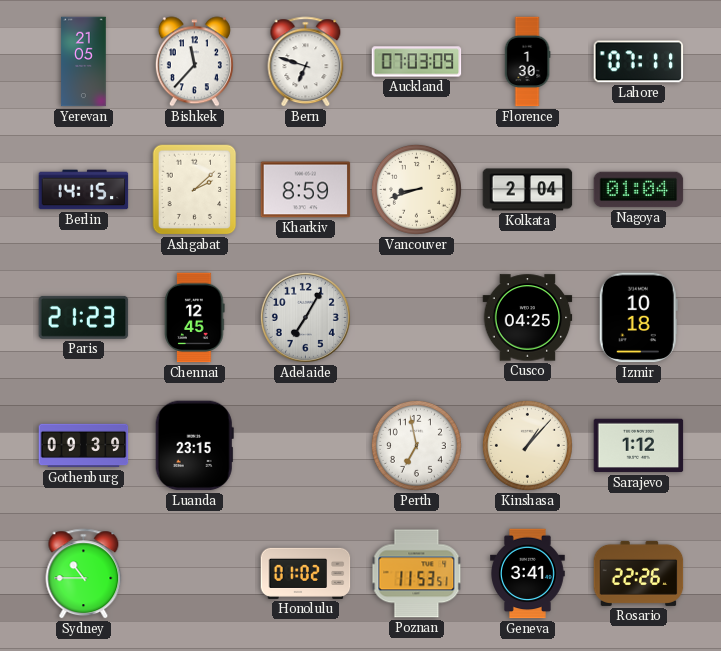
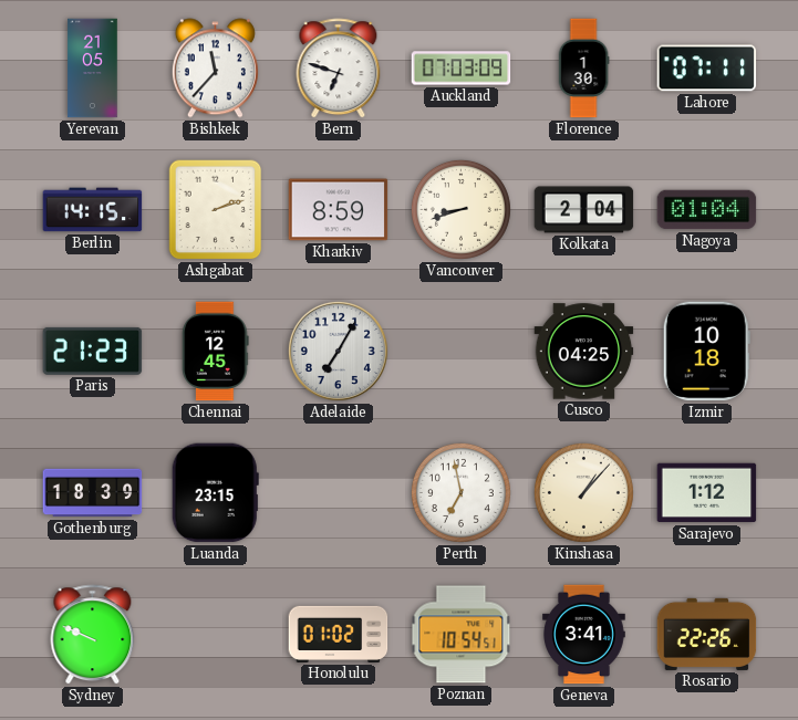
Ashgabat: 2:08 -> 2:12 (216, 210)
Gothenburg: 09:39 -> 18:39 (93, 493)
Sydney: 10:45 -> 9:49 (93, 635)
Poznan: 11:53 -> 10:54 (462, 635)
